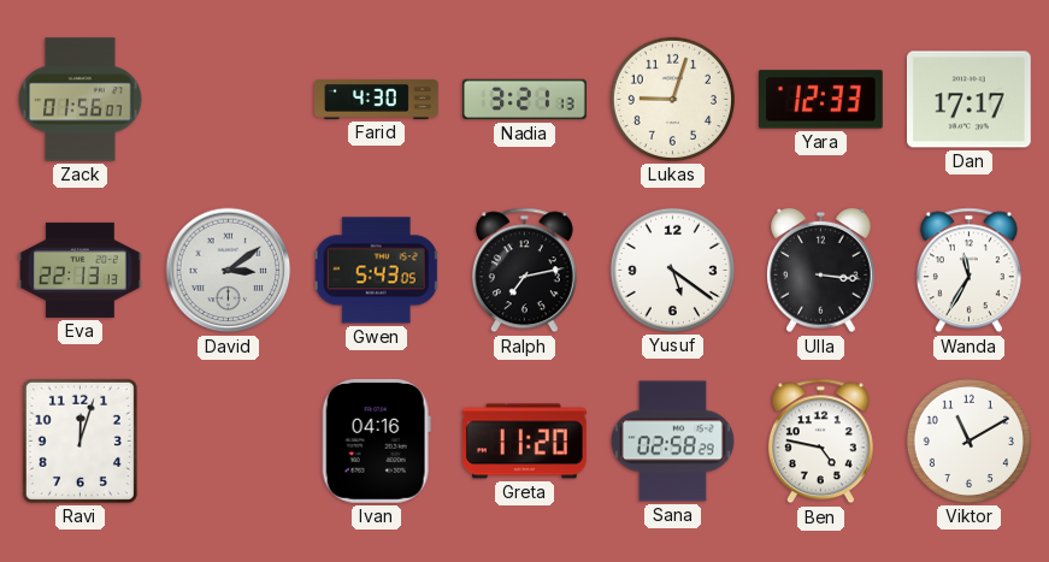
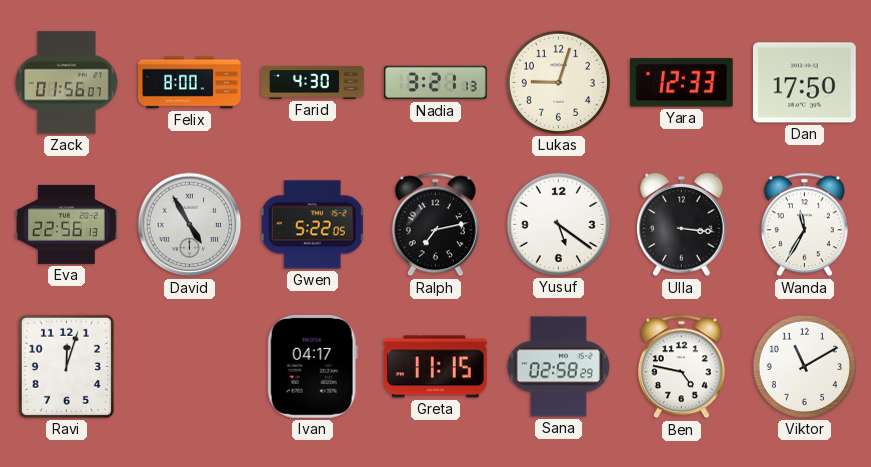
Felix: none -> 8:00 (190, 83)
Dan: 17:17 -> 17:50 (804, 83)
Eva: 22:13 -> 22:56 (67, 224)
David: 3:09 -> 4:55 (190, 225)
Gwen: 5:43 -> 5:22 (313, 225)
Ivan: 04:16 -> 04:17 (312, 366)
Greta: 11:20 -> 11:15 (435, 367)
